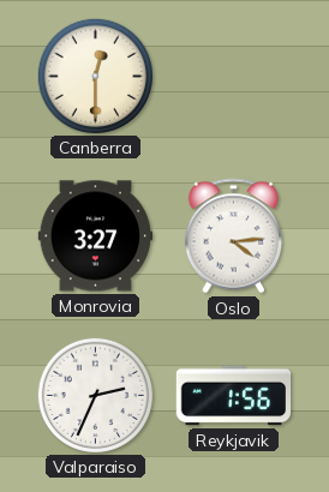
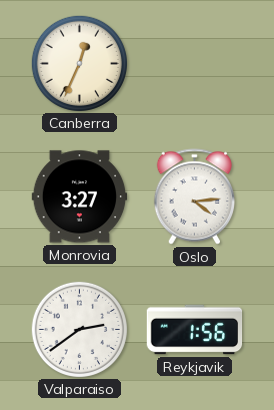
Canberra: 12:30 -> 12:34 (79, 63)
Valparaiso: 2:34 -> 2:39 (79, 329)
